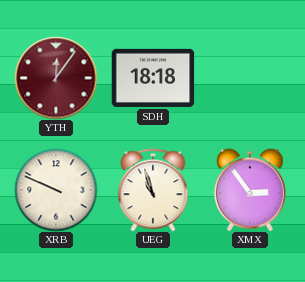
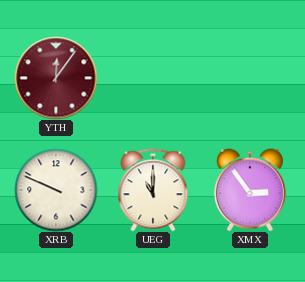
SDH: 18:18 -> none (153, 78)
UEG: 10:57 -> 11:00 (153, 190)
